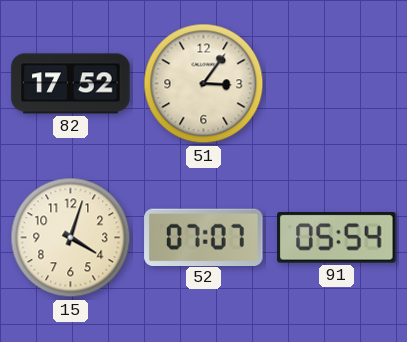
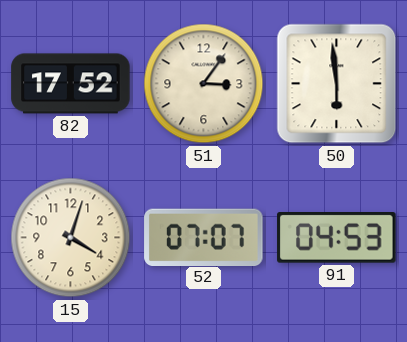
50: none -> 5:59 (337, 84)
91: 05:54 -> 04:53 (337, 238)
